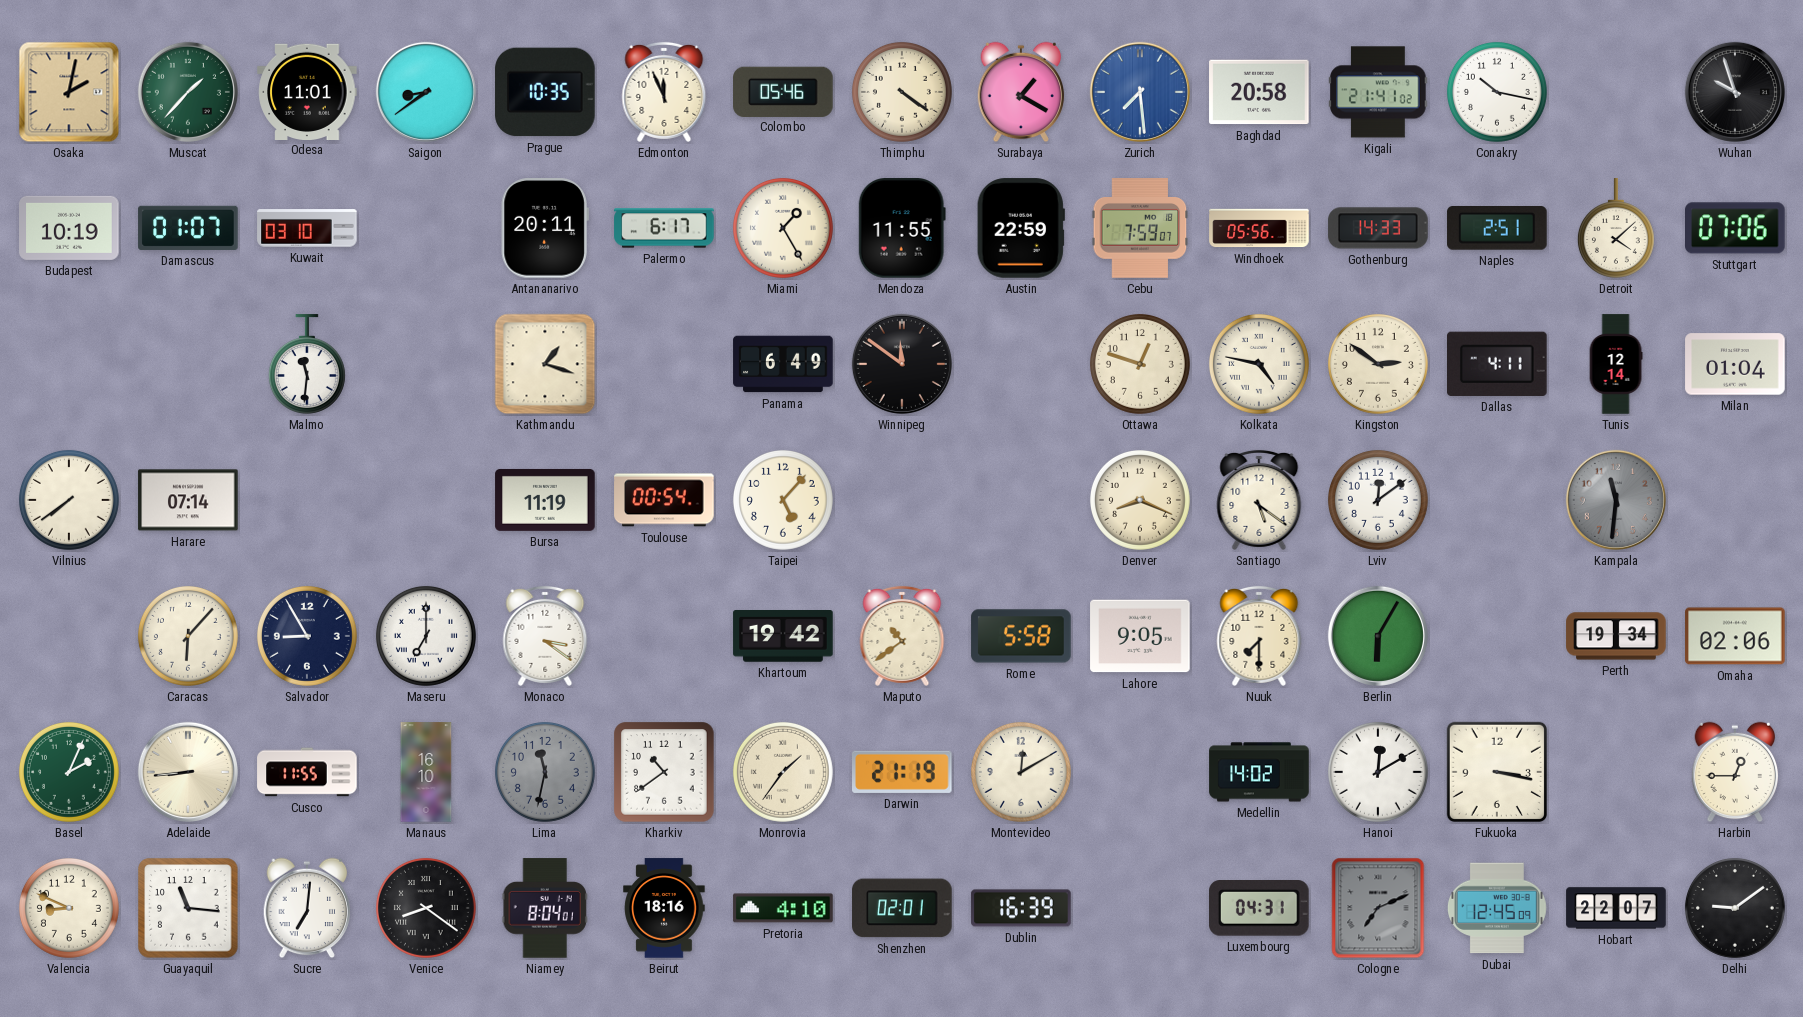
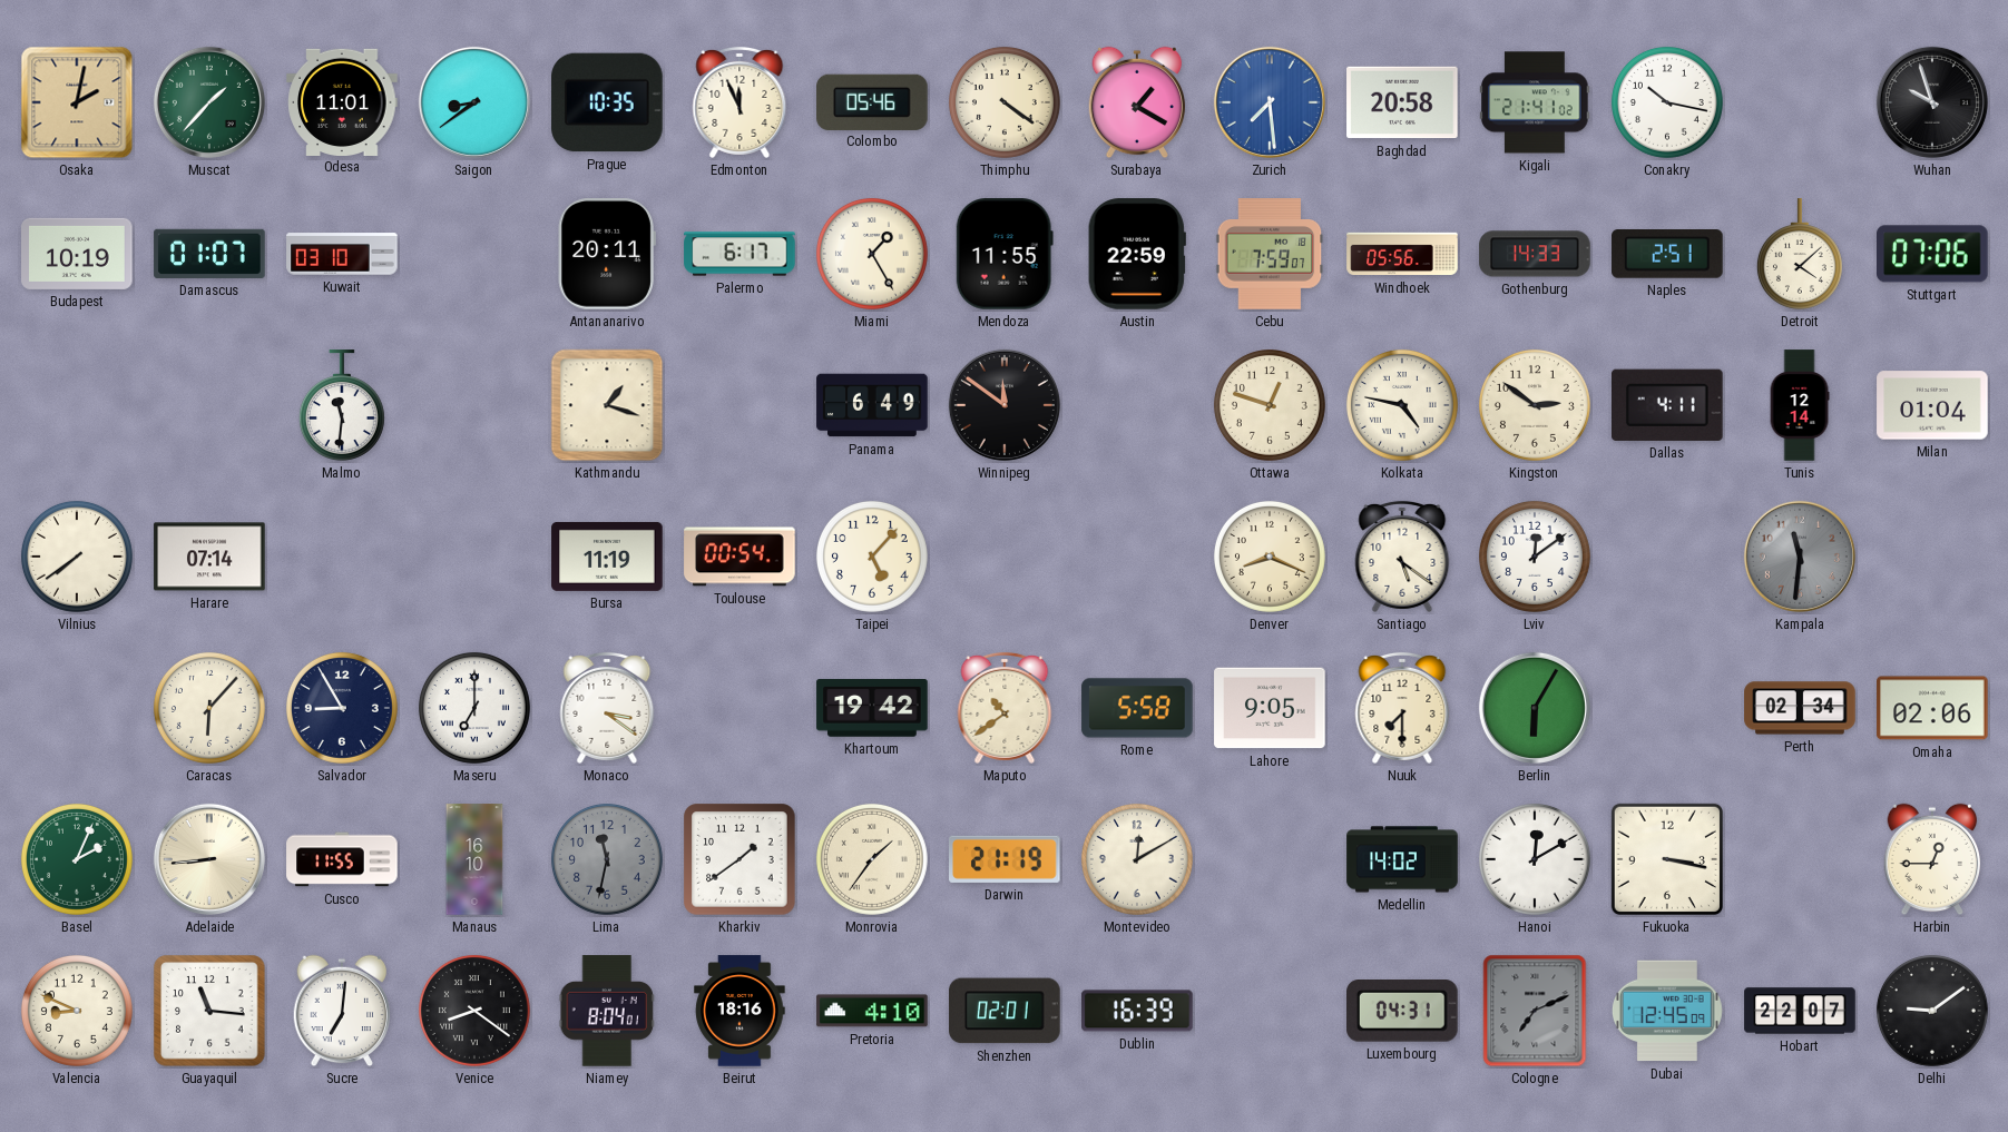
Perth: 19:34 -> 02:34 (1800, 708)
Kharkiv: 10:39 -> 1:39 (739, 859)
